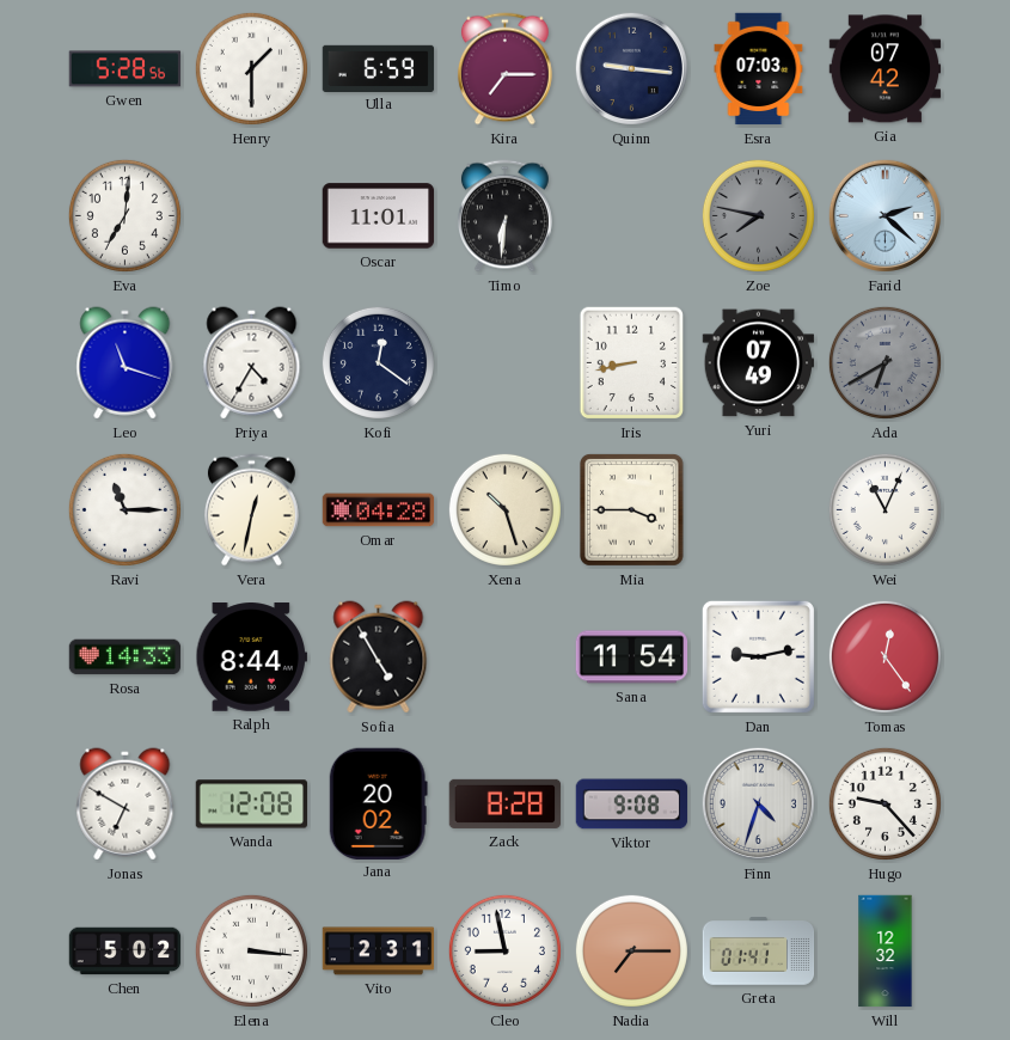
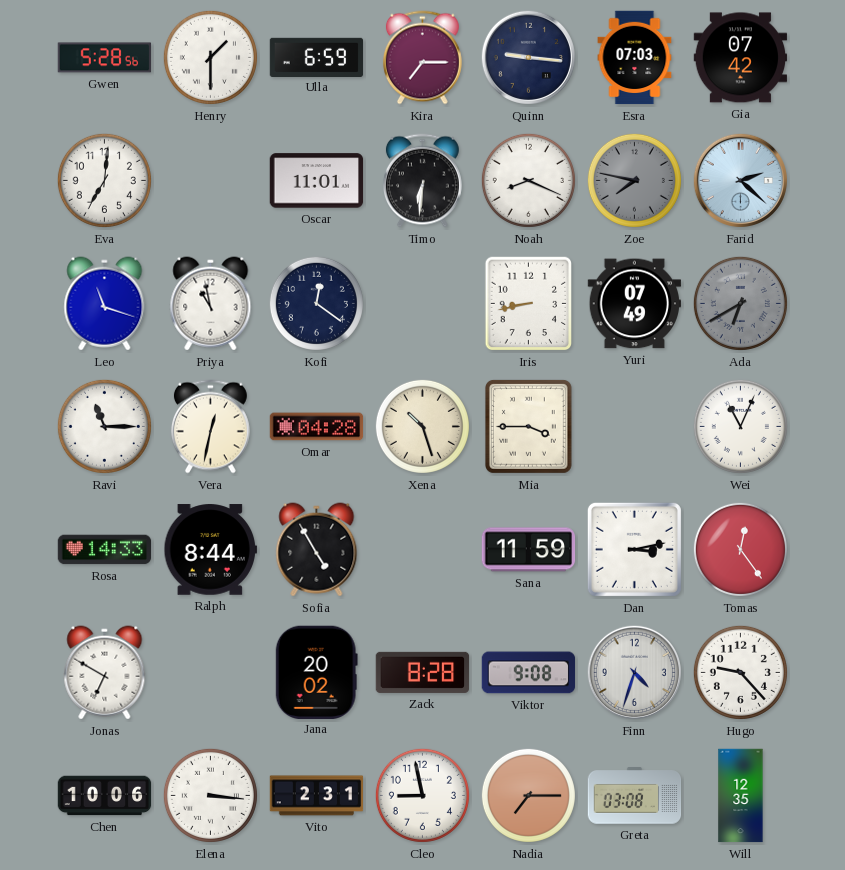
Noah: none -> 8:19 (528, 180)
Priya: 4:35 -> 10:58 (211, 304)
Sana: 11:54 -> 11:59 (529, 550)
Dan: 9:13 -> 3:13 (634, 549)
Wanda: 12:08 -> none (252, 805)
Chen: 5:02 -> 10:06 (105, 796)
Greta: 01:41 -> 03:08 (635, 796)
Will: 12:32 -> 12:35 (741, 796)
